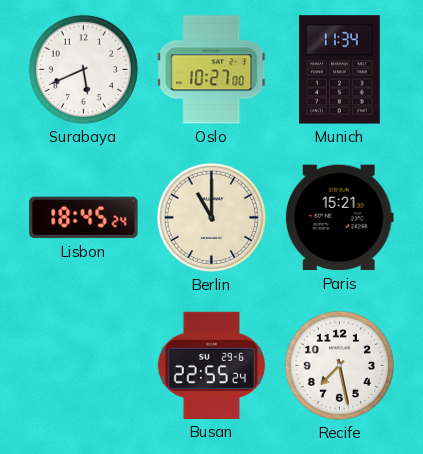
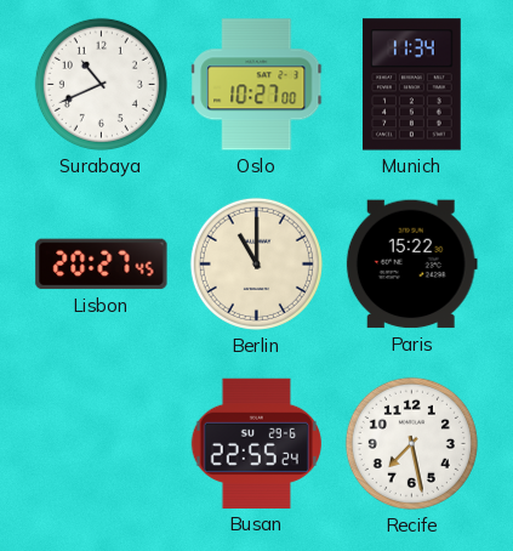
Surabaya: 5:41 -> 10:41 (101, 84)
Lisbon: 18:45 -> 20:27 (102, 265)
Paris: 15:21 -> 15:22 (411, 265)
